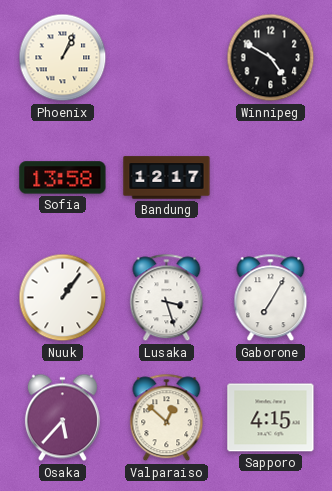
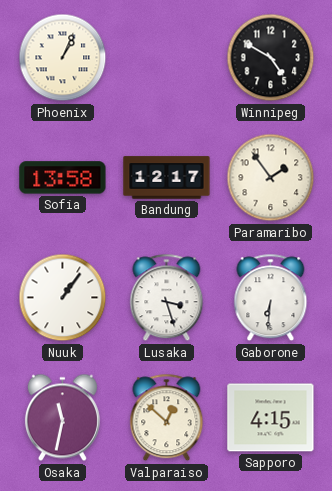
Paramaribo: none -> 1:54 (271, 178)
Gaborone: 7:05 -> 6:31 (271, 298)
Osaka: 5:37 -> 11:32 (62, 418)
